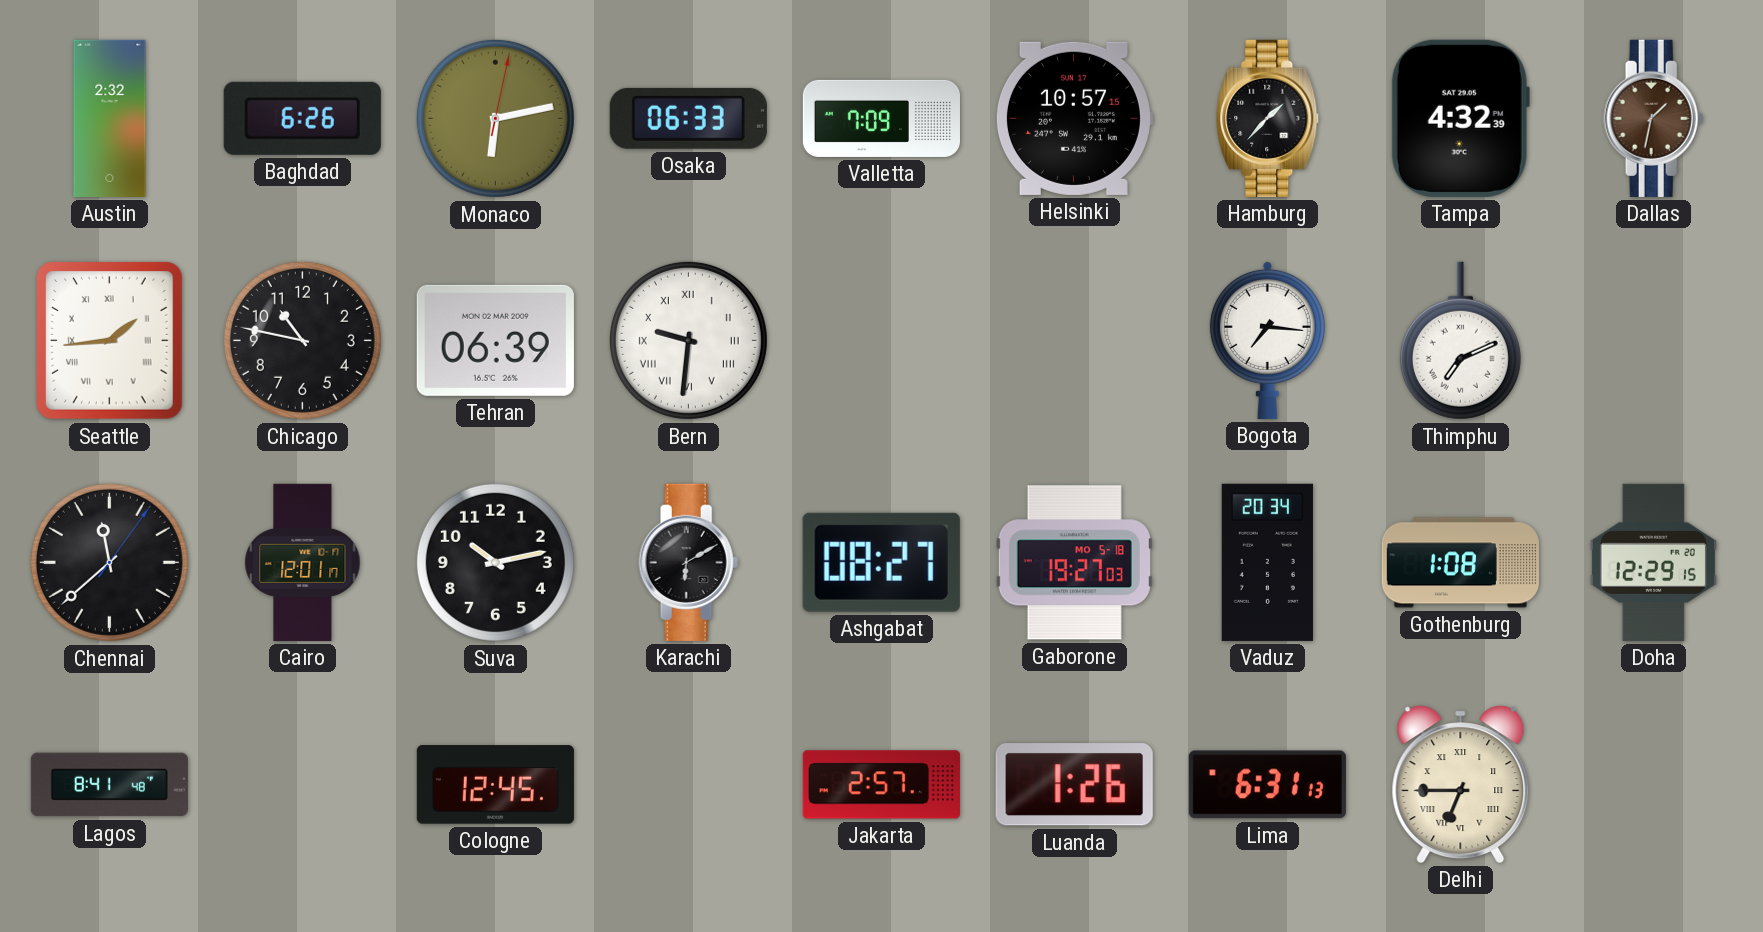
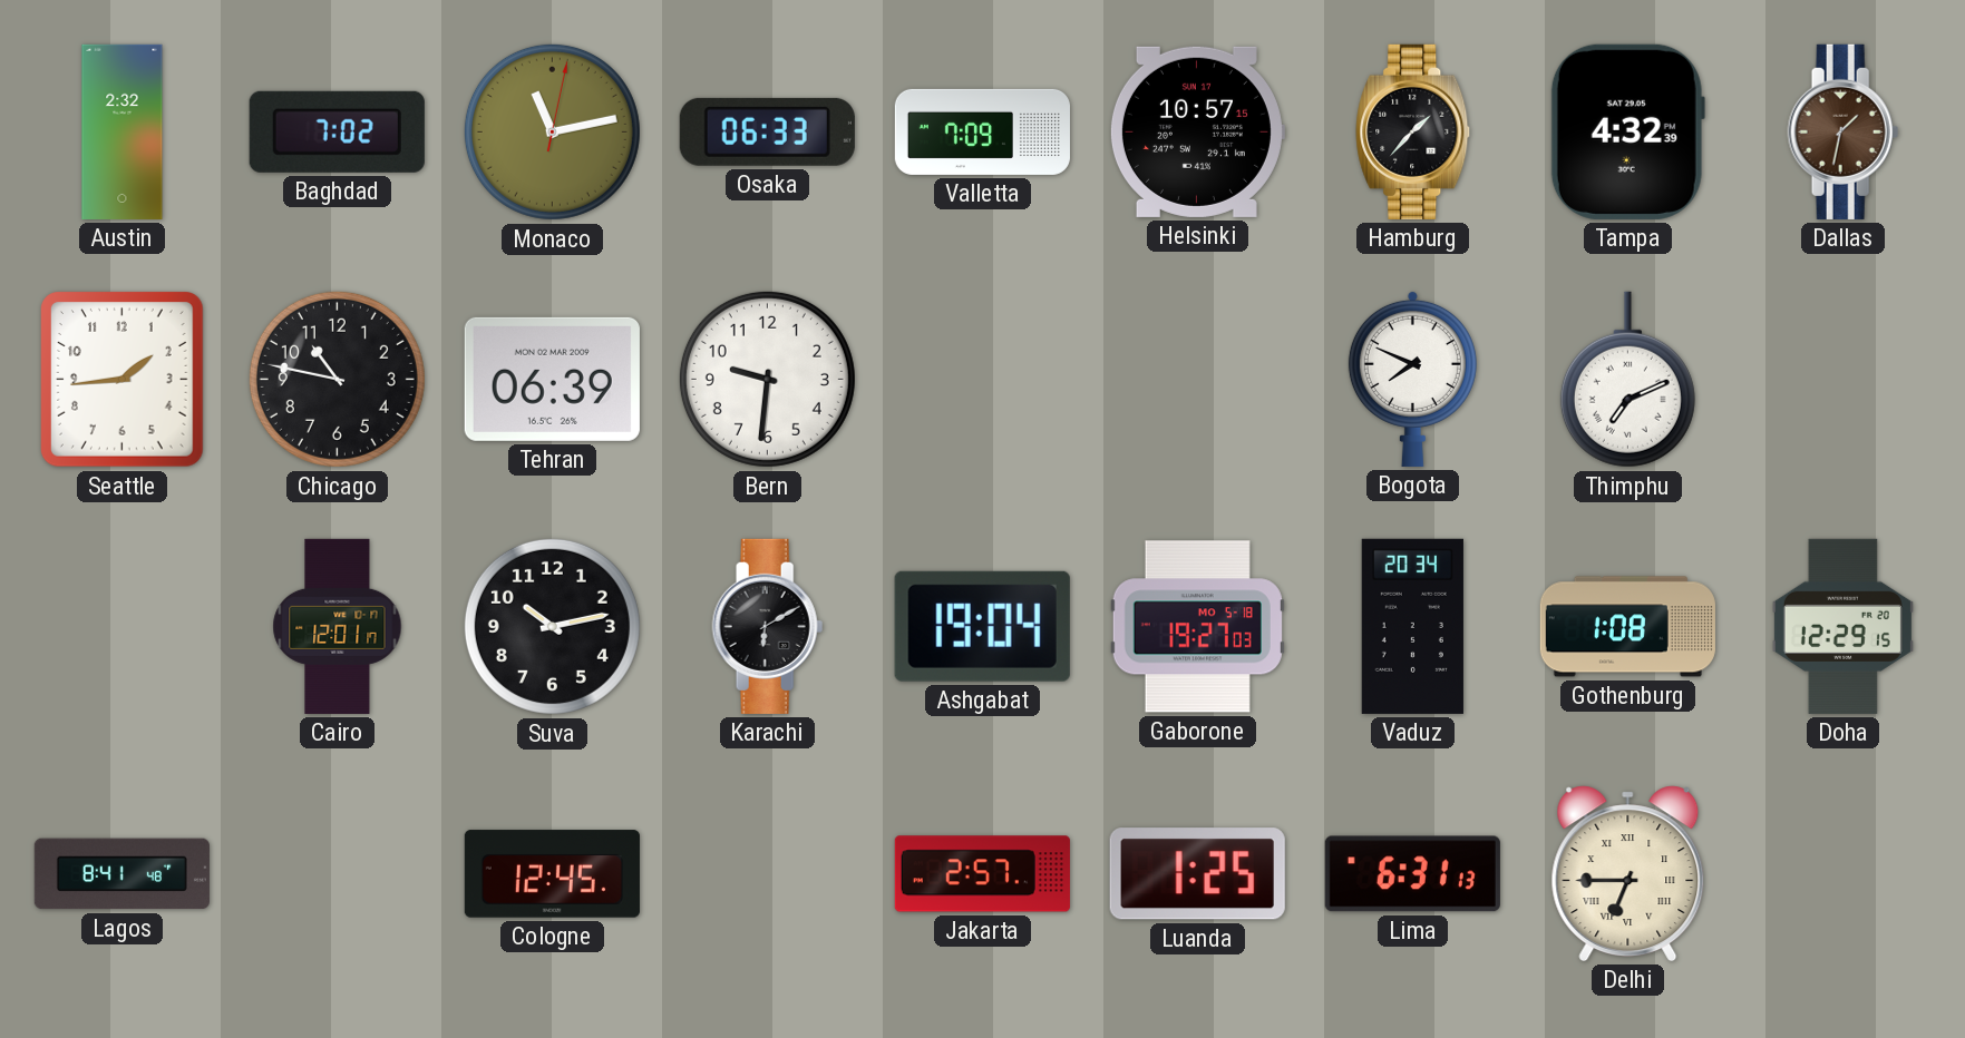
Baghdad: 6:26 -> 7:02 (337, 131)
Monaco: 6:13 -> 11:13 (552, 131)
Seattle numerals: Roman -> Arabic (123, 380)
Bern numerals: Roman -> Arabic (767, 379)
Bogota: 7:16 -> 7:49 (1412, 379)
Chennai: 11:38 -> none (109, 562)
Ashgabat: 08:27 -> 19:04 (982, 626)
Luanda: 1:26 -> 1:25 (1197, 874)
